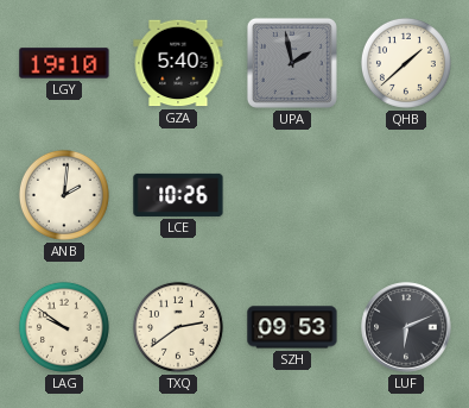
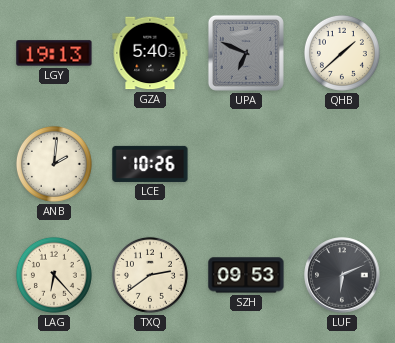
LGY: 19:10 -> 19:13 (54, 53)
UPA: 1:58 -> 6:49 (246, 53)
LAG: 9:51 -> 6:23 (54, 275)
